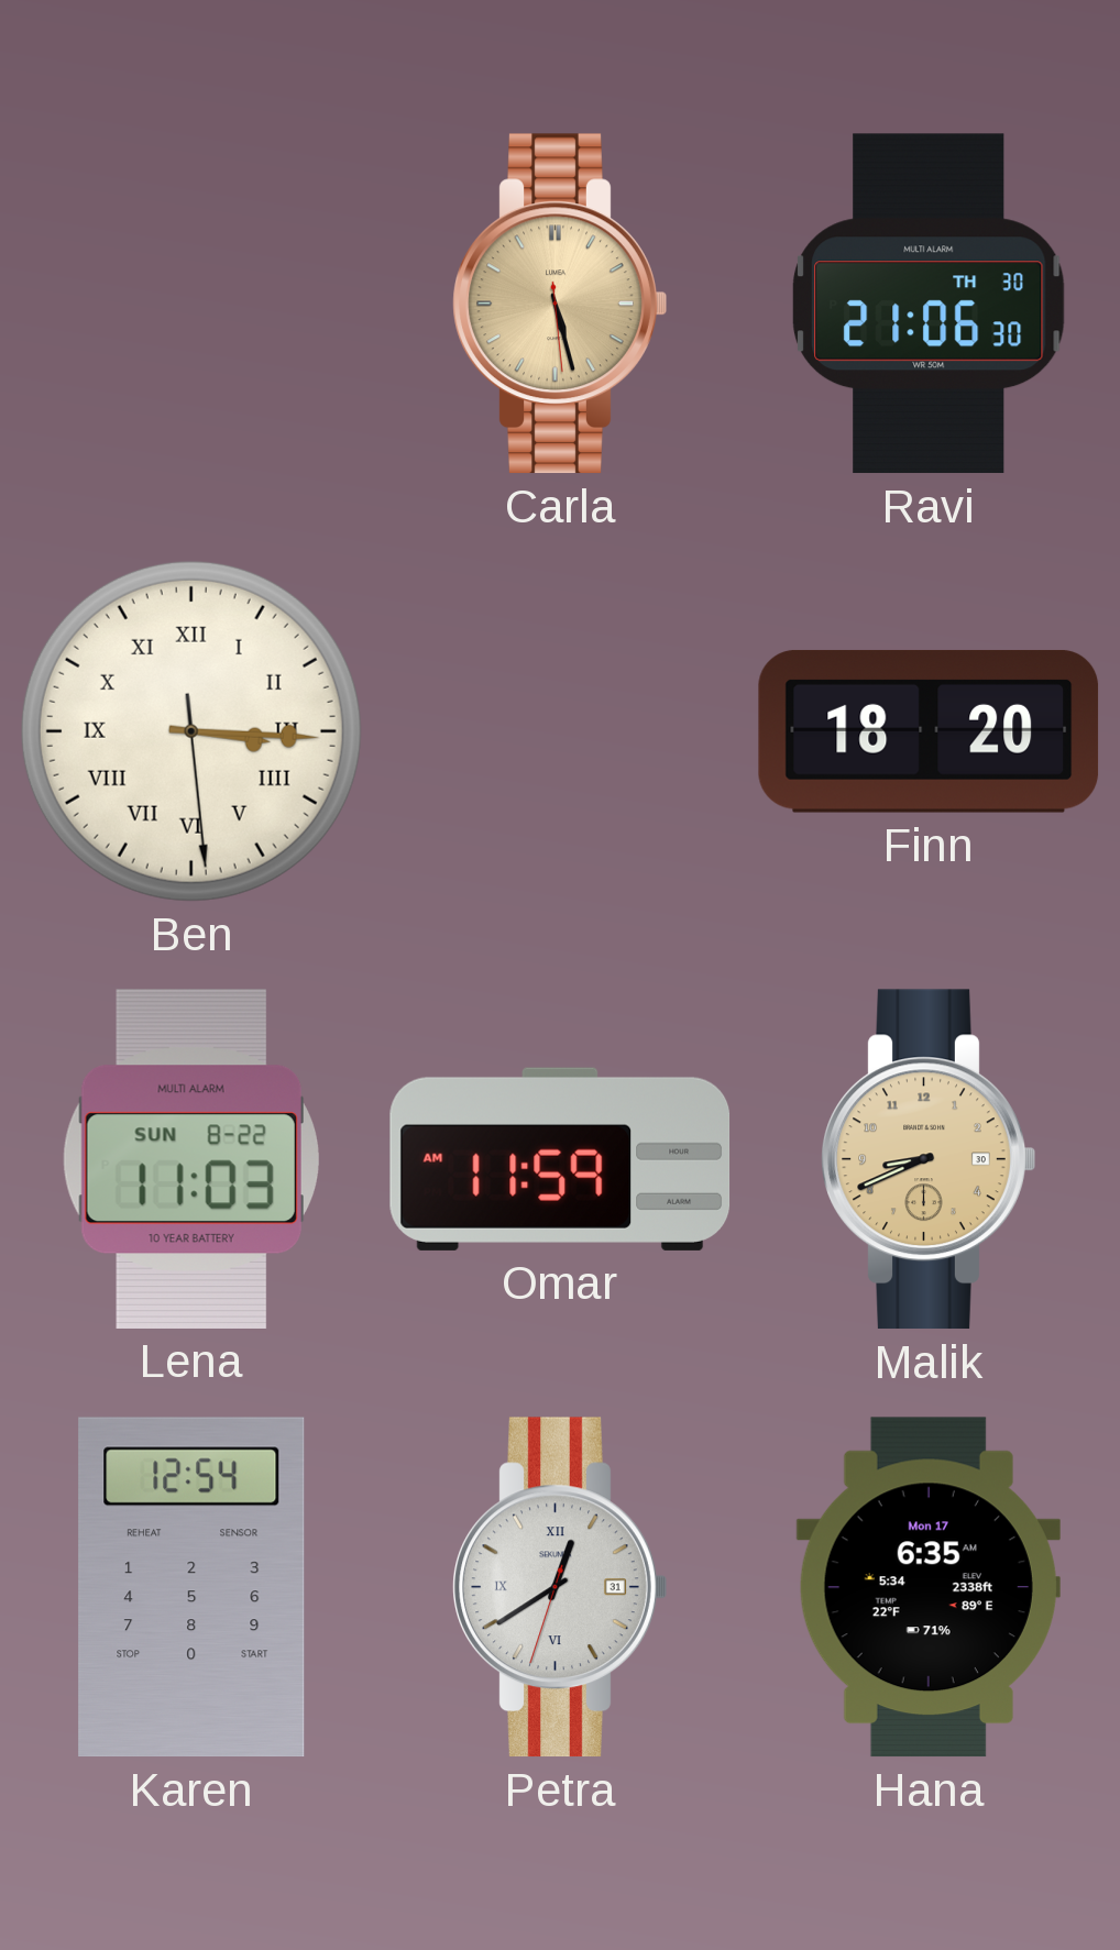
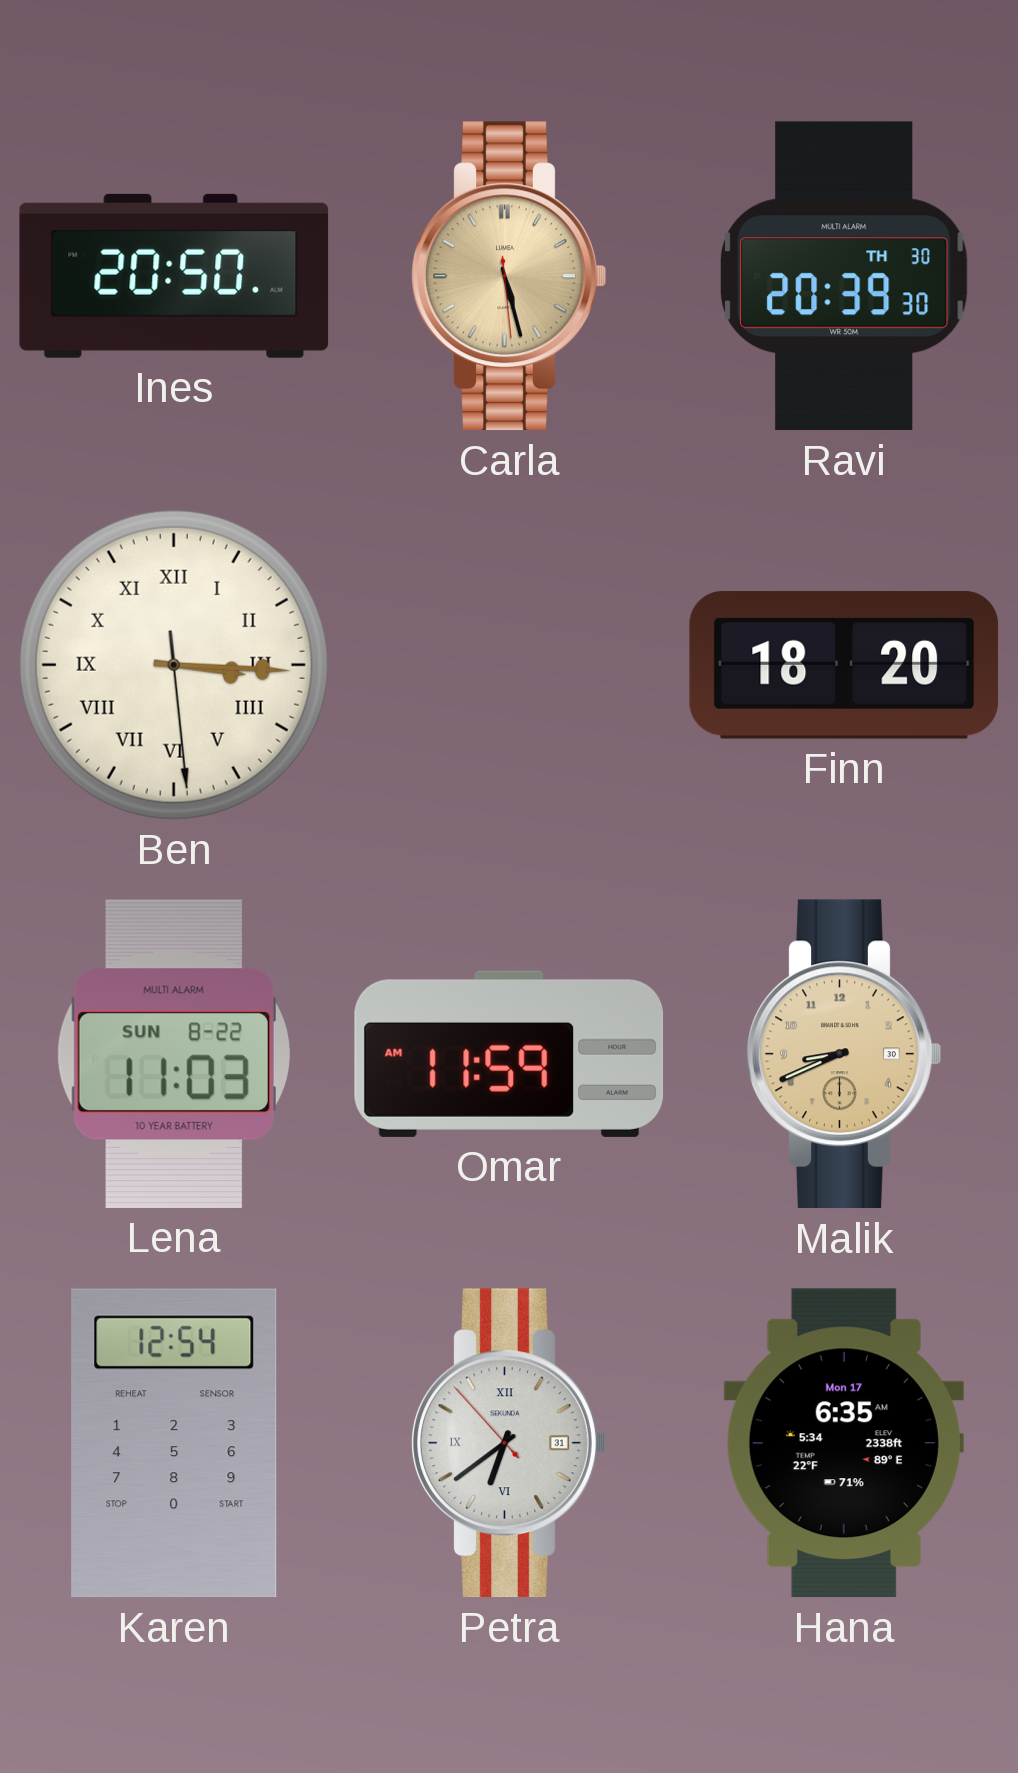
Ines: none -> 20:50 (174, 276)
Ravi: 21:06 -> 20:39 (845, 276)
Petra: 12:39 -> 6:38 (509, 1443)
